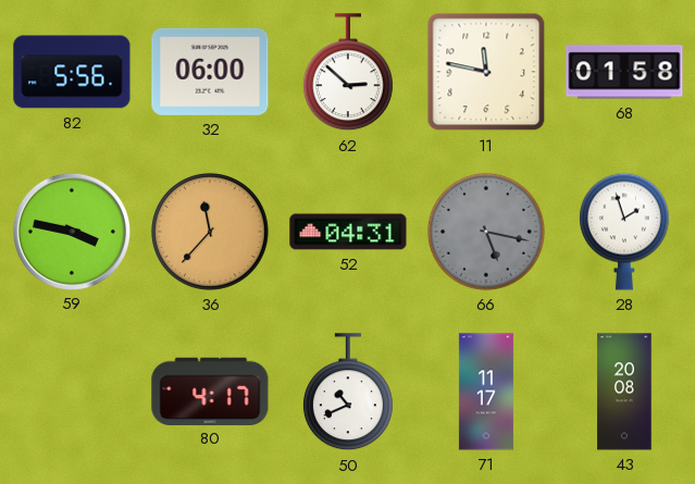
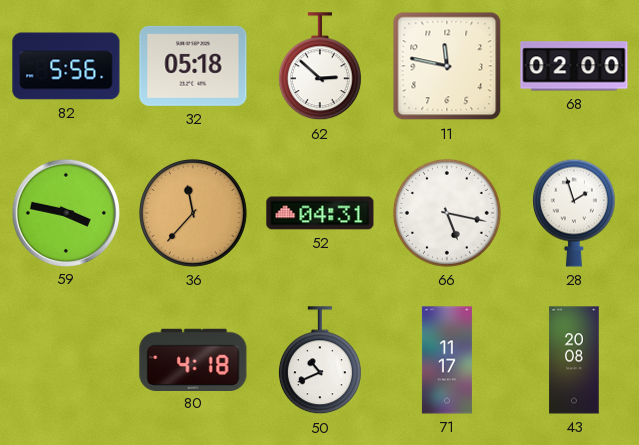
32: 06:00 -> 05:18 (193, 66)
68: 01:58 -> 02:00 (574, 66)
66 dial: grey -> white (447, 213)
80: 4:17 -> 4:18 (193, 359)
